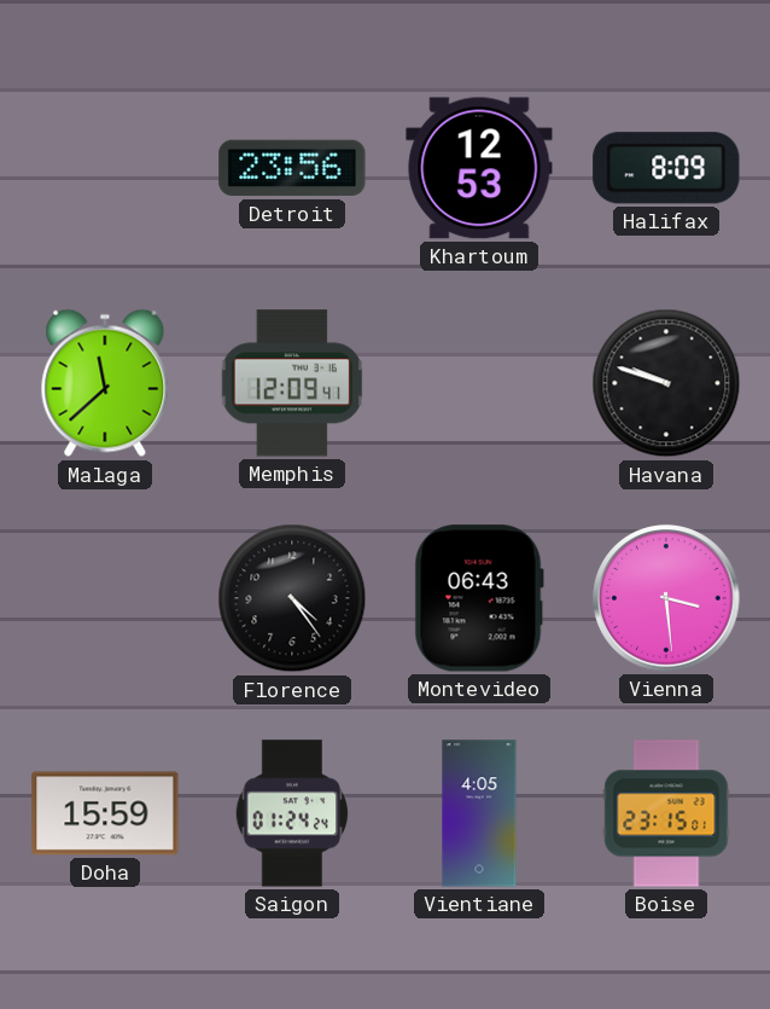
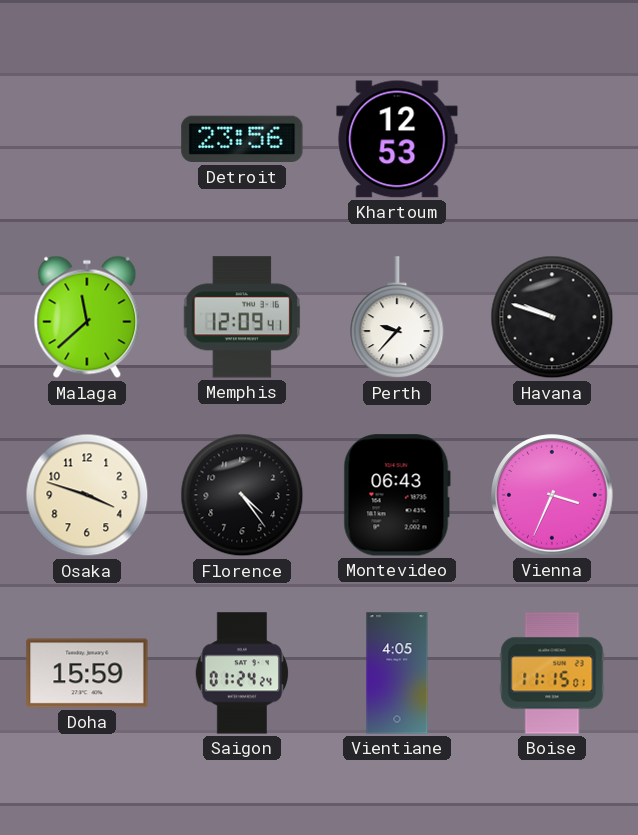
Halifax: 8:09 -> none (666, 168)
Perth: none -> 9:37 (397, 318)
Osaka: none -> 3:48 (87, 495)
Vienna: 3:29 -> 3:34 (552, 495)
Boise: 23:15 -> 11:15 (552, 673)
